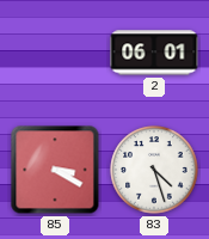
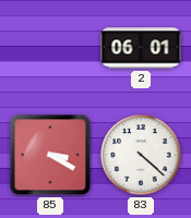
83: 4:27 -> 4:22 (141, 155)
